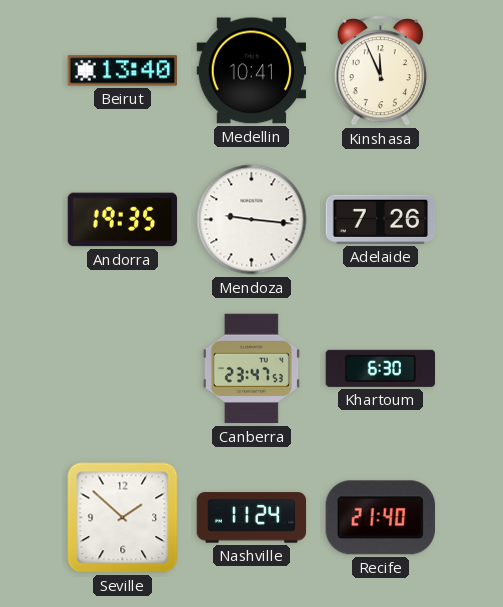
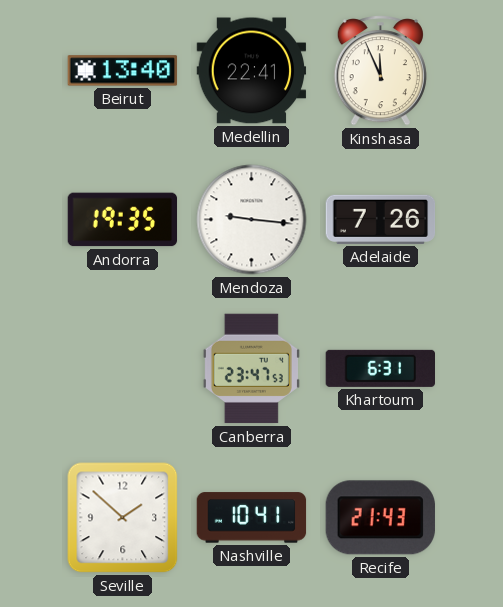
Medellin: 10:41 -> 22:41 (252, 71)
Khartoum: 6:30 -> 6:31 (380, 368)
Nashville: 11:24 -> 10:41 (252, 518)
Recife: 21:40 -> 21:43 (380, 518)
